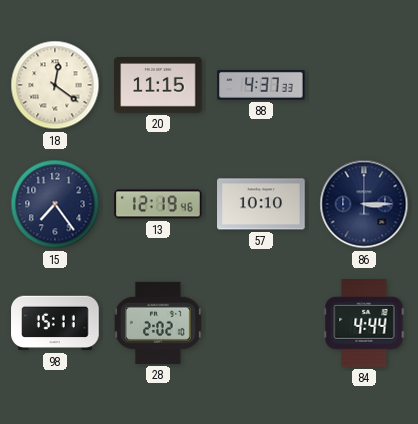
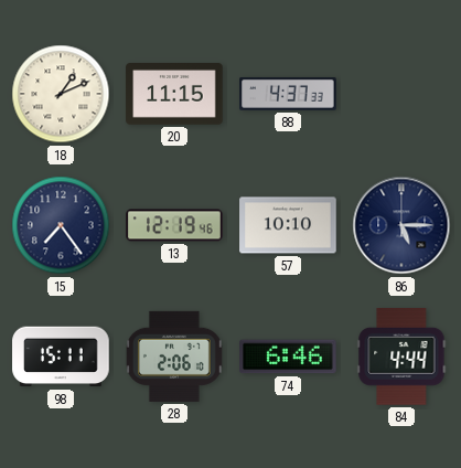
18: 12:21 -> 1:11 (61, 94)
86: 3:15 -> 5:15 (401, 225)
28: 2:02 -> 2:06 (174, 357)
74: none -> 6:46 (289, 357)
